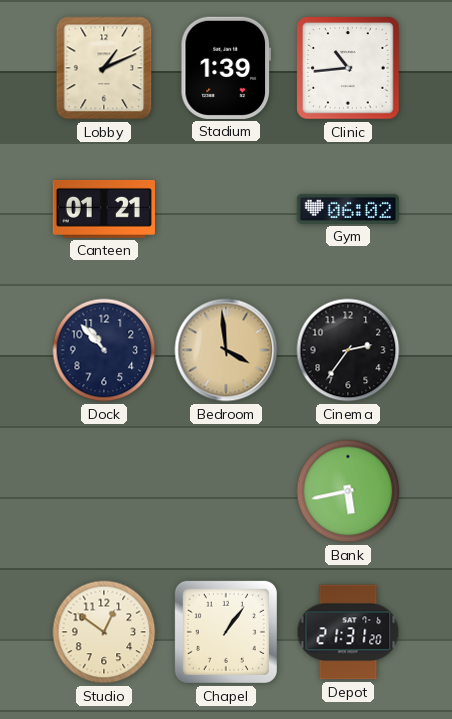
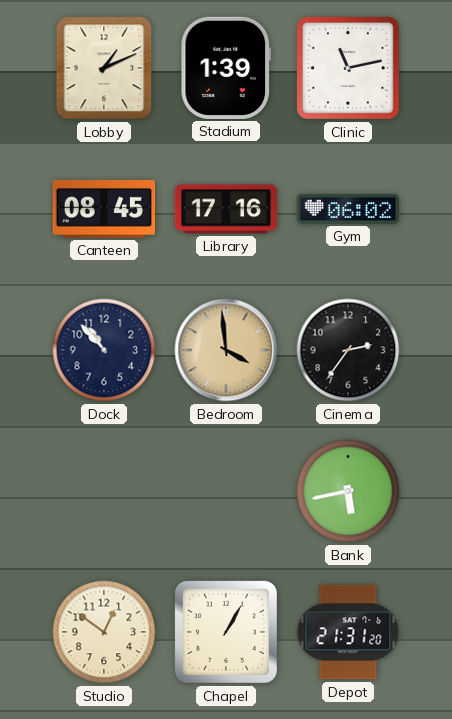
Clinic: 10:44 -> 11:13 (348, 68)
Canteen: 01:21 -> 08:45 (104, 209)
Library: none -> 17:16 (225, 209)
Chapel: 1:06 -> 1:05 (226, 632)
